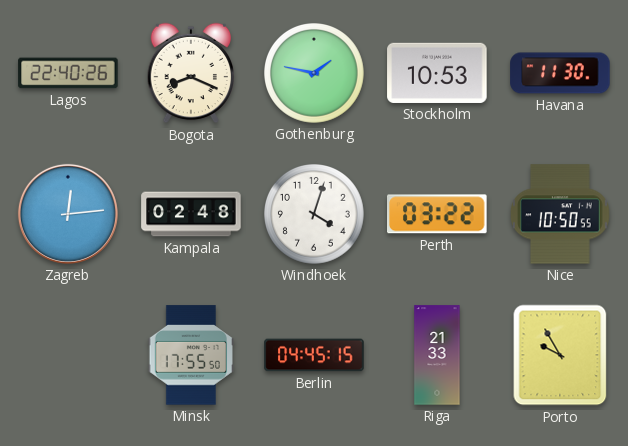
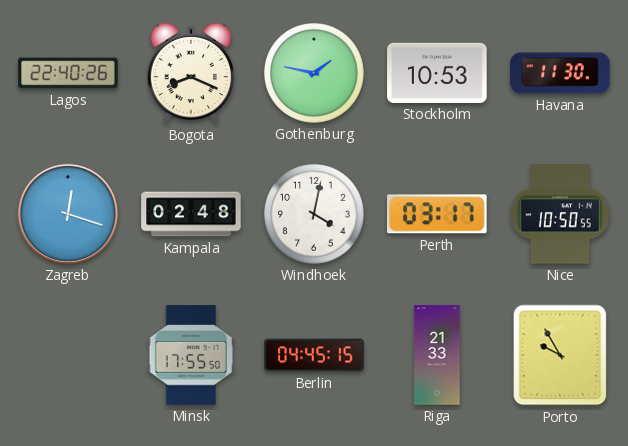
Zagreb: 12:14 -> 12:18 (68, 214)
Windhoek: 4:03 -> 4:02 (315, 215)
Perth: 03:22 -> 03:17 (437, 214)
